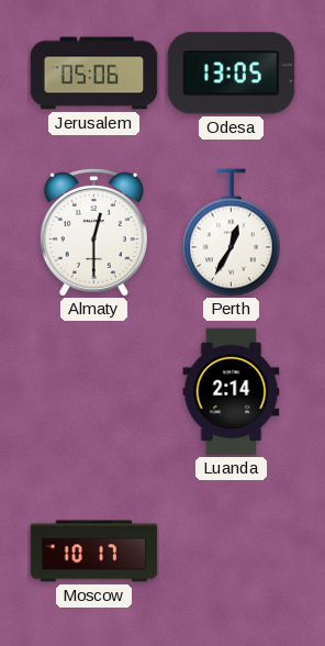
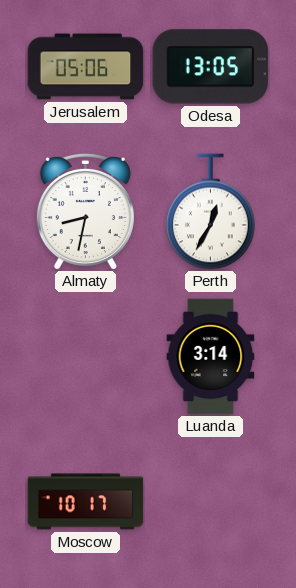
Almaty: 12:30 -> 8:32 (85, 211)
Luanda: 2:14 -> 3:14 (211, 357)
